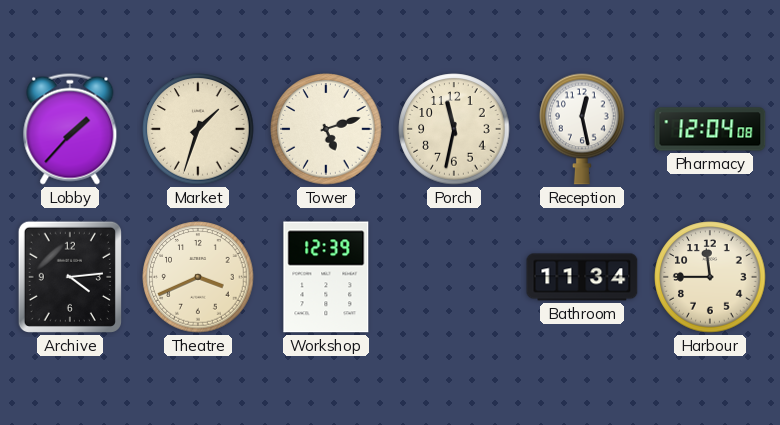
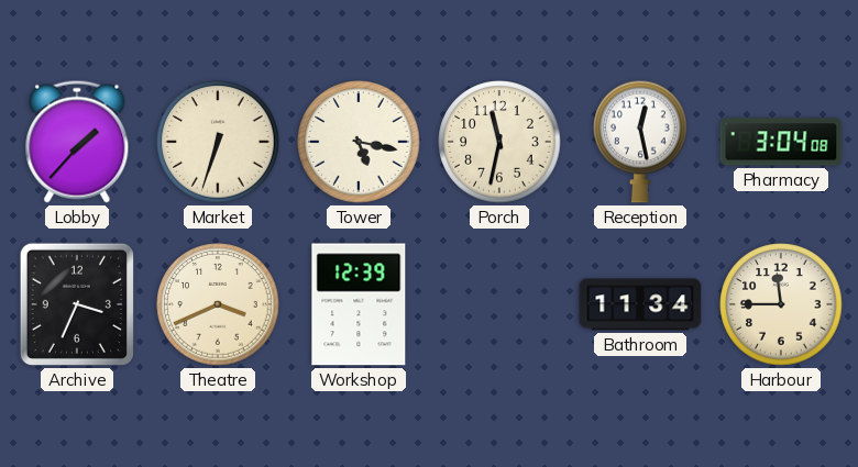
Market: 1:33 -> 6:33 (218, 142)
Tower: 5:12 -> 5:17 (359, 142)
Pharmacy: 12:04 -> 3:04 (781, 142)
Archive: 4:14 -> 3:34 (77, 304)
